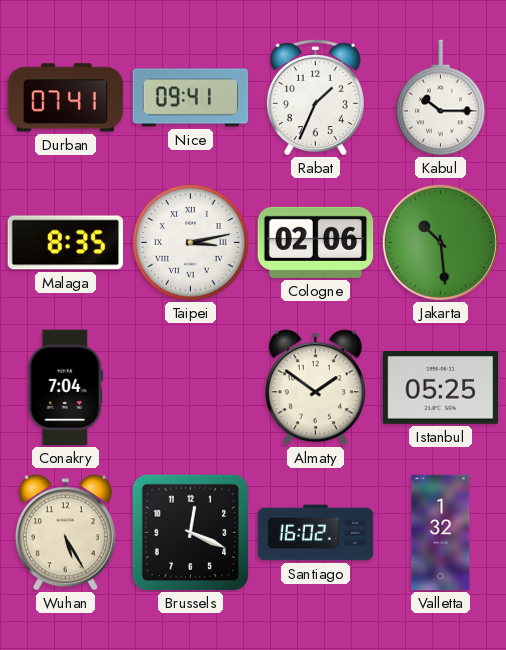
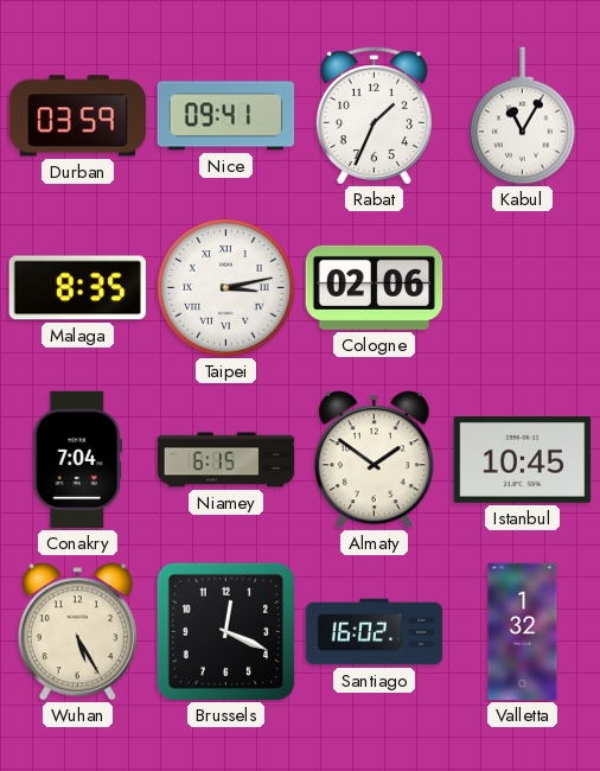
Durban: 07:41 -> 03:59 (78, 116)
Kabul: 10:15 -> 11:05 (523, 116)
Jakarta: 10:29 -> none (440, 242)
Niamey: none -> 6:15 (226, 460)
Istanbul: 05:25 -> 10:45 (523, 460)
